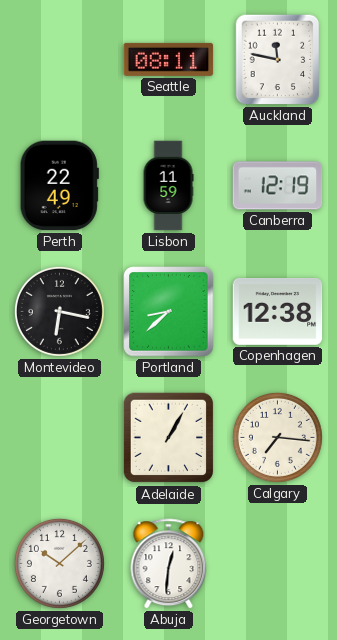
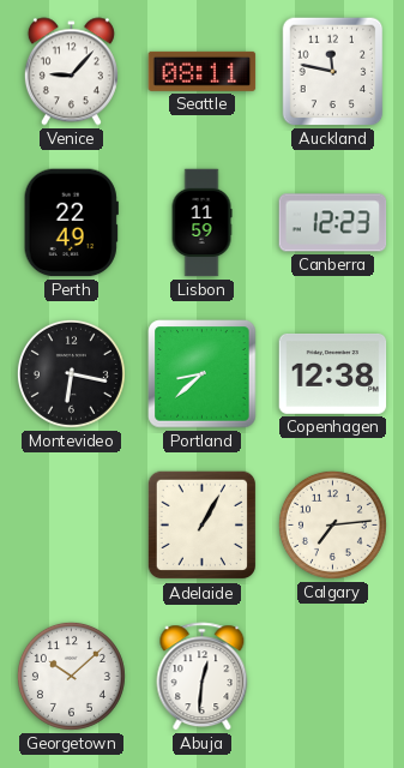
Venice: none -> 9:07 (71, 72)
Canberra: 12:19 -> 12:23 (333, 223)
Calgary: 7:16 -> 7:14 (332, 524)
